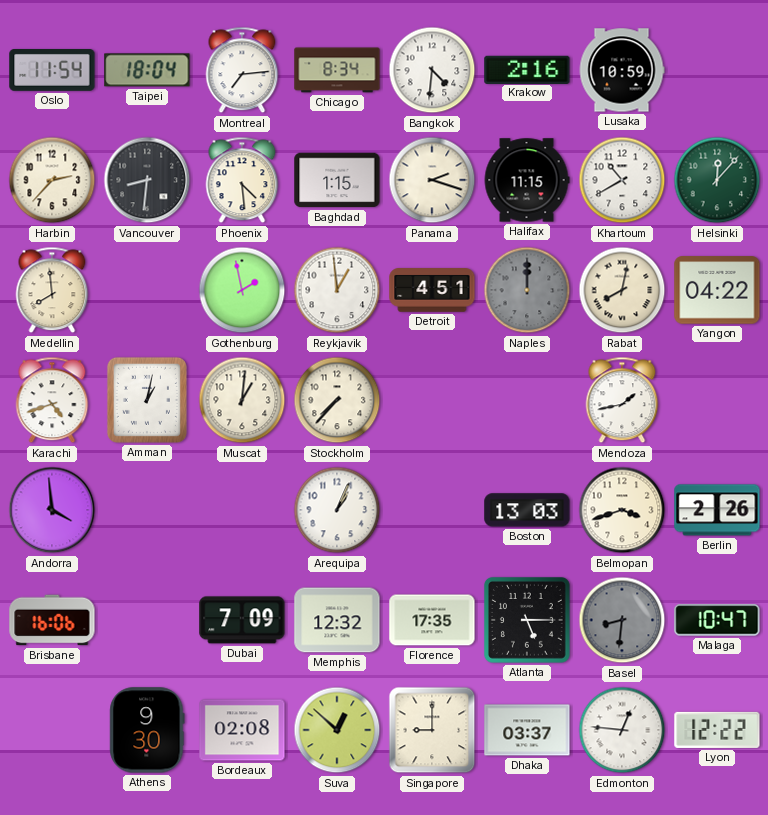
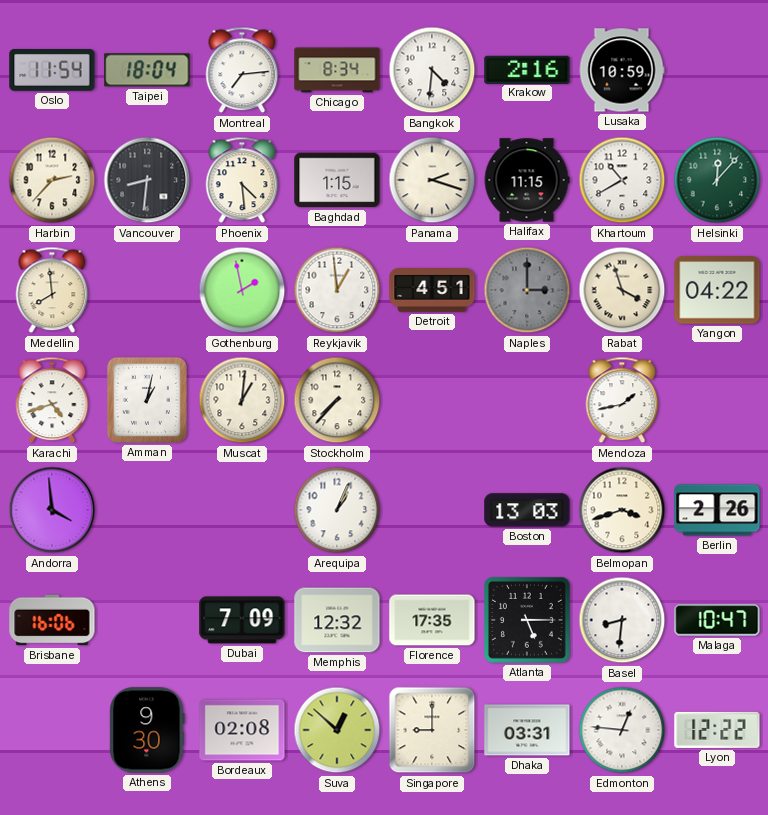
Naples: 12:00 -> 3:00 (527, 290)
Rabat: 8:02 -> 3:57 (622, 290)
Basel dial: grey -> white (622, 620)
Dhaka: 03:37 -> 03:31 (527, 730)
